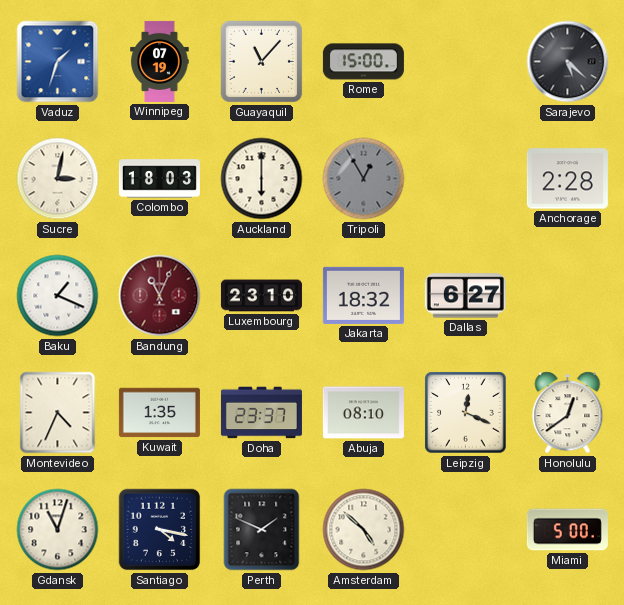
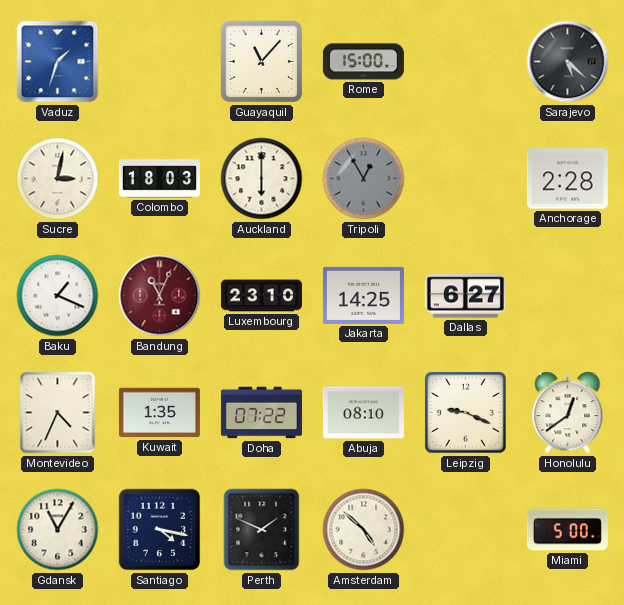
Winnipeg: 07:19 -> none (160, 61)
Jakarta: 18:32 -> 14:25 (363, 295)
Doha: 23:37 -> 07:22 (261, 413)
Leipzig: 12:19 -> 9:19 (466, 413)
Gdansk: 11:03 -> 11:05 (58, 530)
